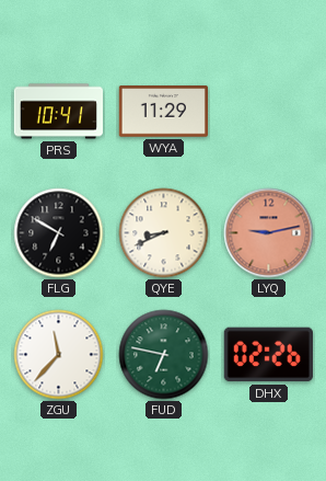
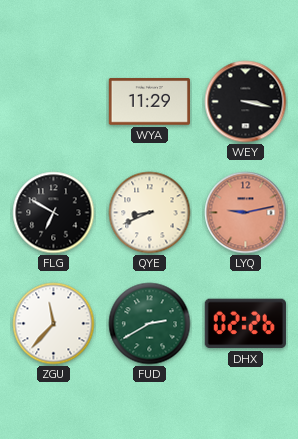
PRS: 10:41 -> none (58, 112)
WEY: none -> 3:17 (246, 102)
FUD: 6:47 -> 2:40 (150, 324)
